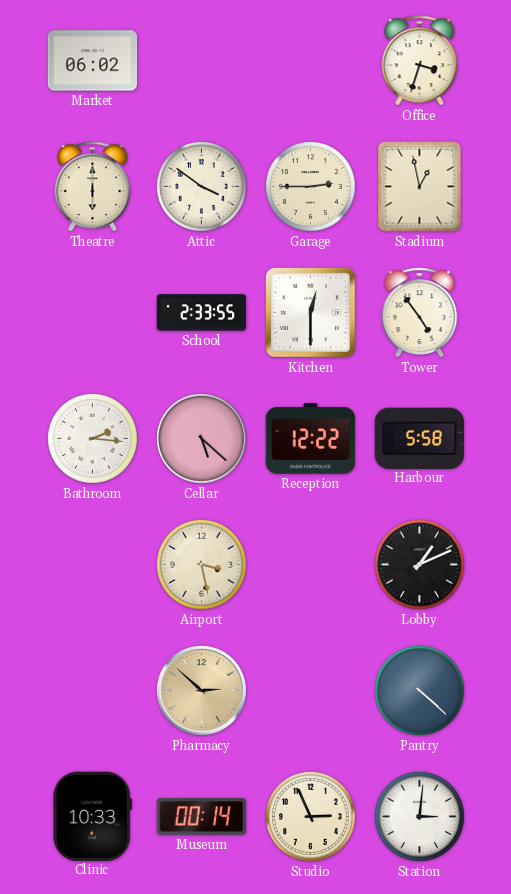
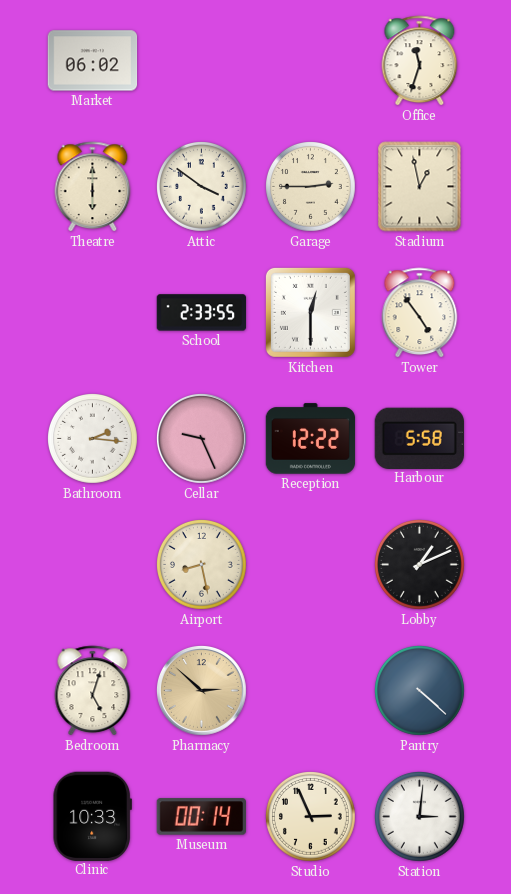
Office: 3:33 -> 11:33 (420, 61)
Cellar: 5:22 -> 9:26 (201, 438)
Airport: 3:28 -> 8:28 (202, 565)
Bedroom: none -> 5:03 (93, 691)
